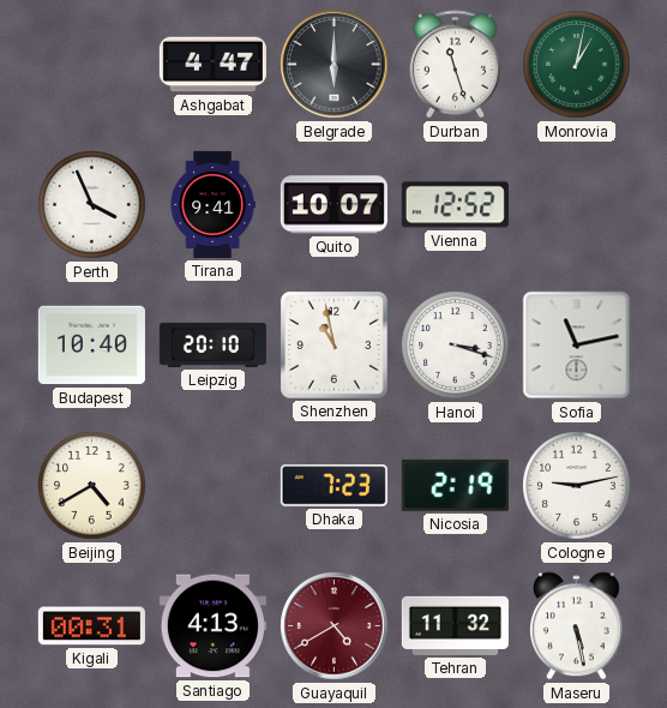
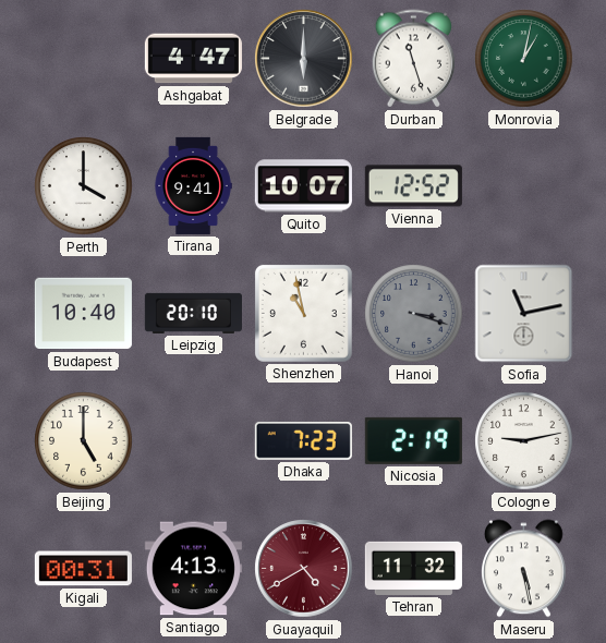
Perth: 3:56 -> 4:00 (84, 186)
Hanoi dial: white -> grey (414, 314)
Beijing: 4:40 -> 5:00 (84, 441)
